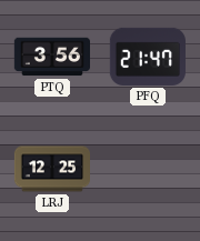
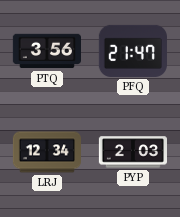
LRJ: 12:25 -> 12:34 (46, 152)
PYP: none -> 2:03 (132, 152)
